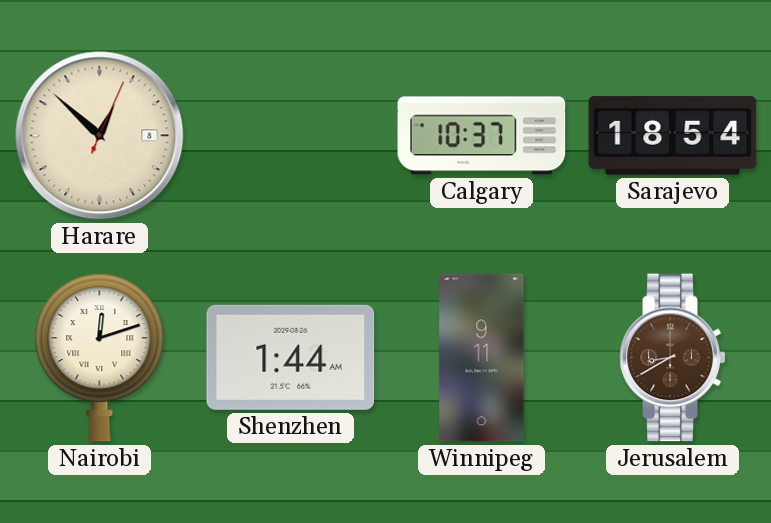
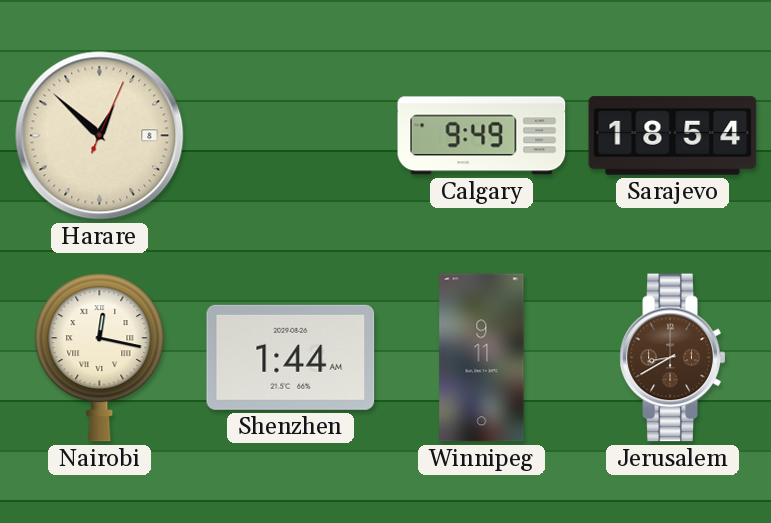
Calgary: 10:37 -> 9:49 (482, 136)
Nairobi: 12:12 -> 12:17 (100, 358)
